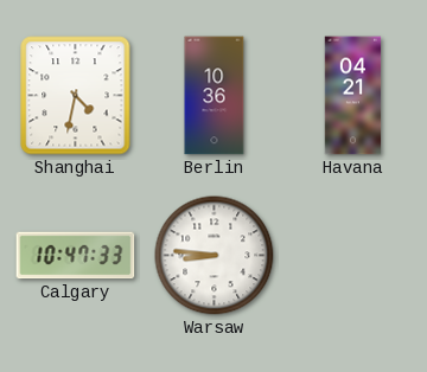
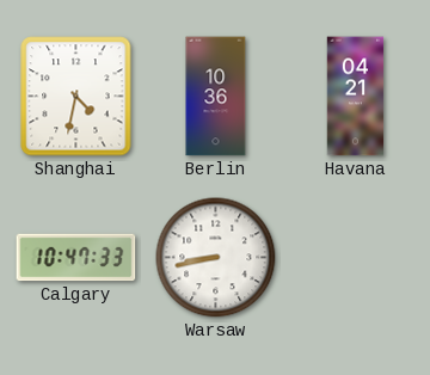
Warsaw: 8:46 -> 8:43 (216, 258)
